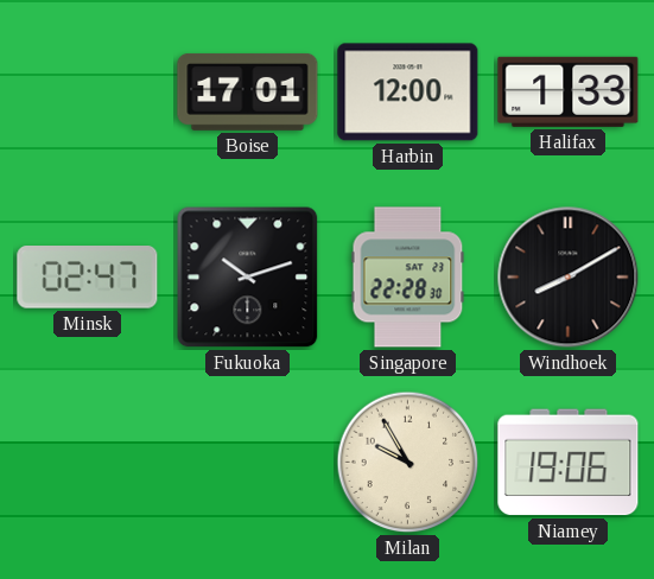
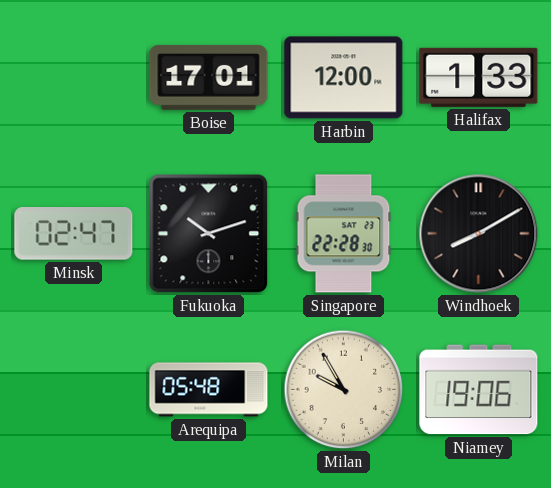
Arequipa: none -> 05:48 (209, 390)
